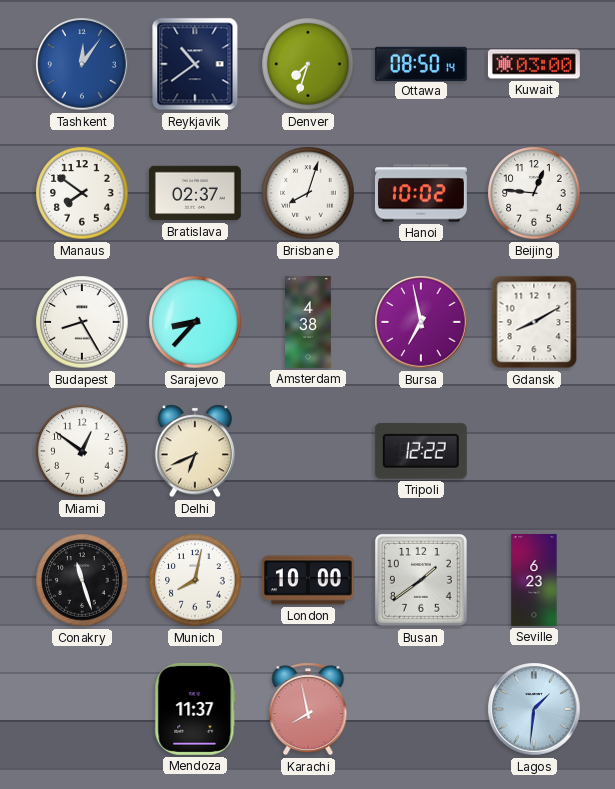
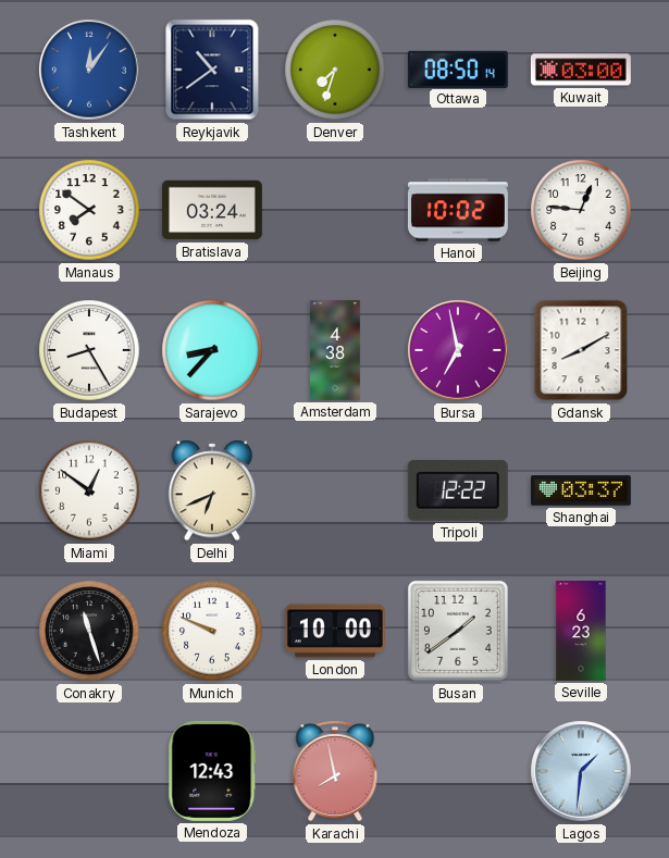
Bratislava: 02:37 -> 03:24 (212, 210)
Brisbane: 8:03 -> none (308, 193)
Shanghai: none -> 03:37 (581, 490)
Munich: 8:02 -> 9:49 (212, 631)
Mendoza: 11:37 -> 12:43 (212, 771)
